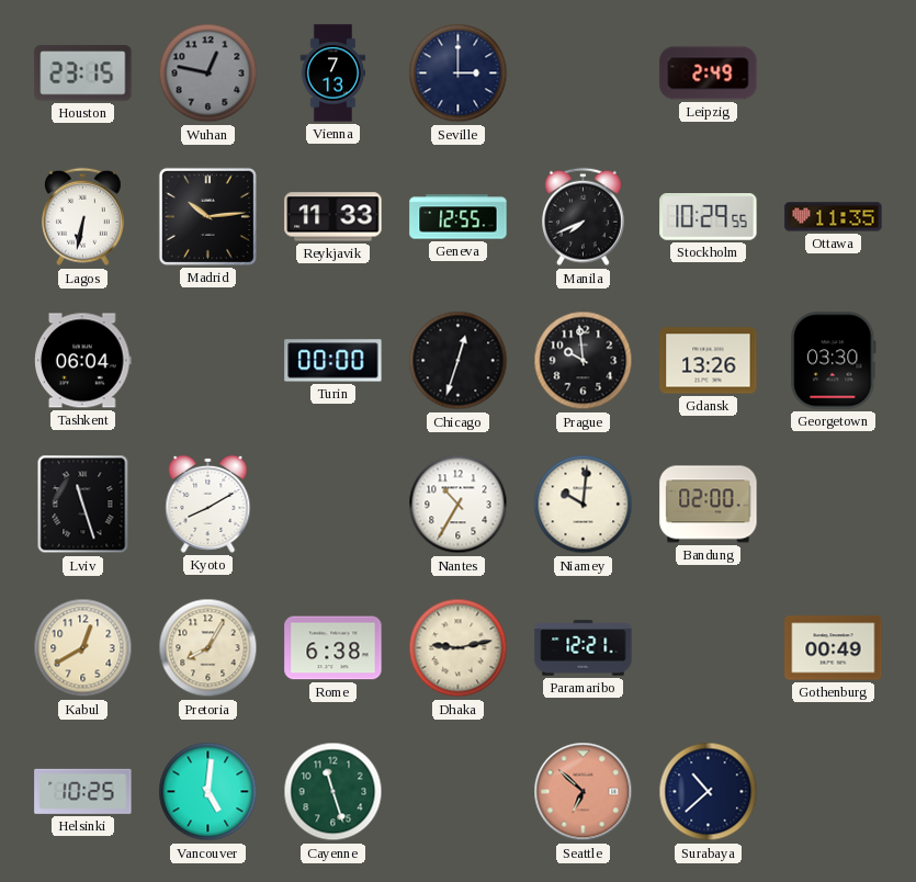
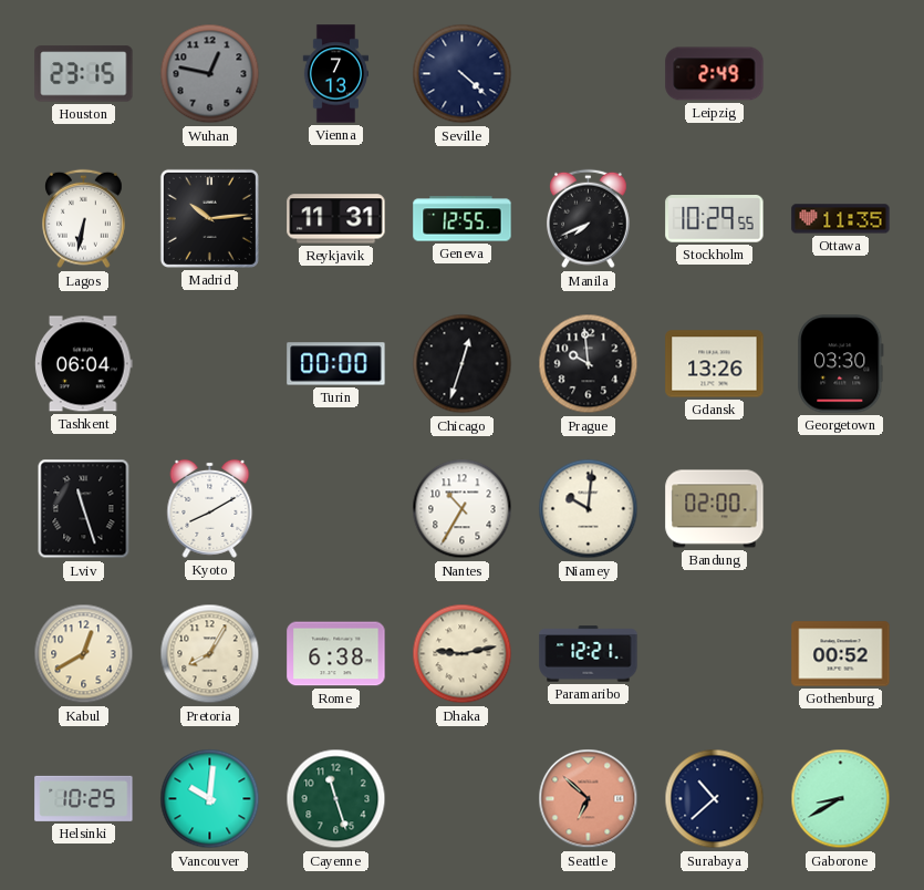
Seville: 3:00 -> 4:22 (463, 74)
Reykjavik: 11:33 -> 11:31 (336, 219)
Gothenburg: 00:49 -> 00:52 (841, 654)
Vancouver: 5:01 -> 10:01 (210, 799)
Gaborone: none -> 8:40 (841, 799)
